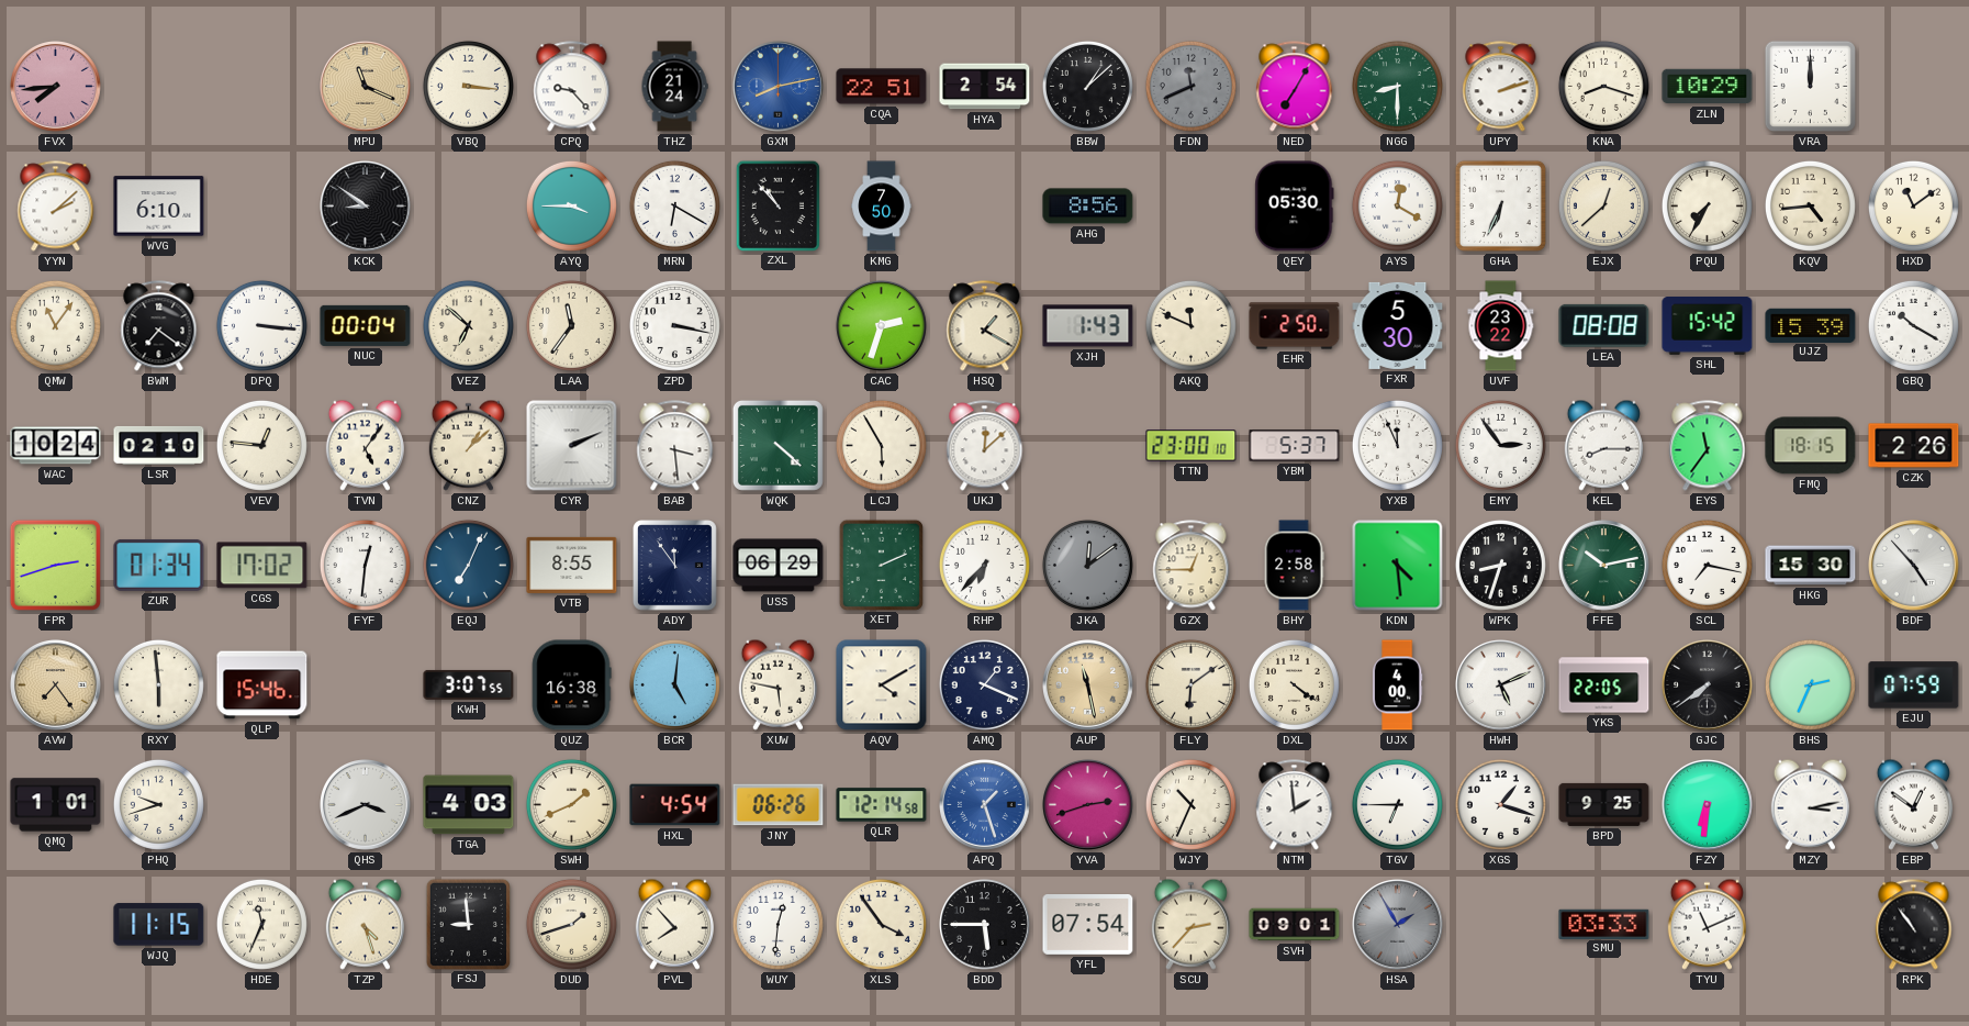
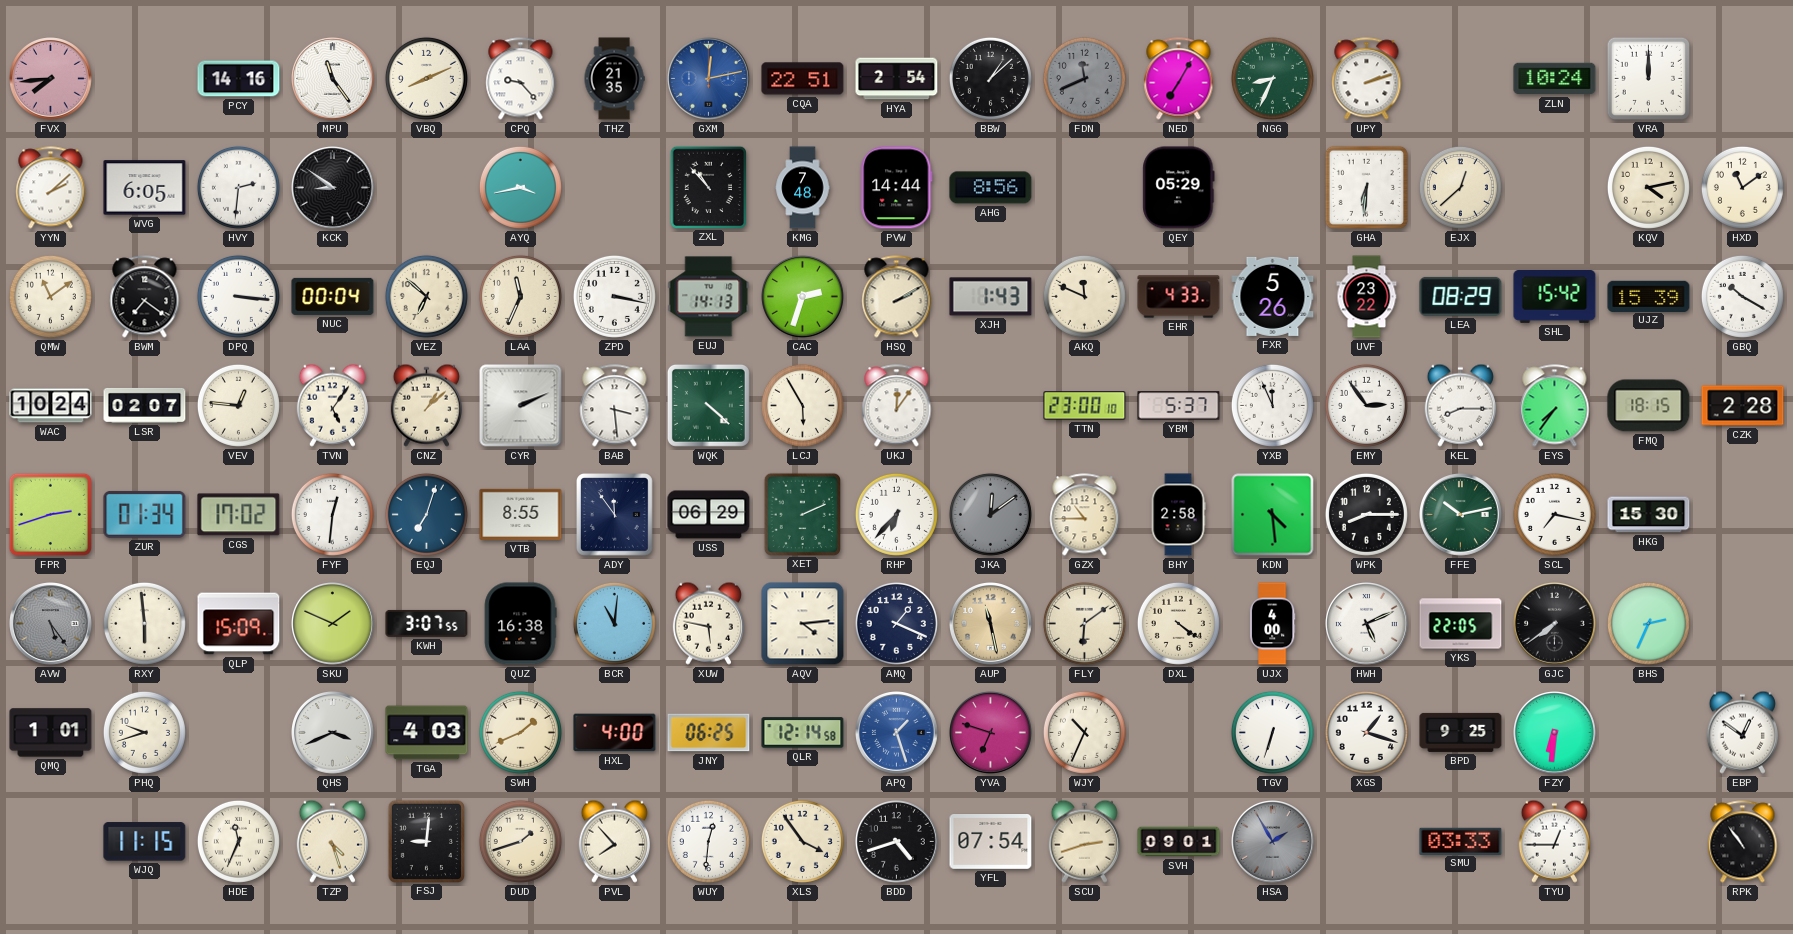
PCY: none -> 14:16 (239, 79)
MPU: 11:19 -> 11:24 (333, 79)
MPU dial: champagne -> white (333, 79)
VBQ: 3:16 -> 8:11 (426, 78)
THZ: 21:24 -> 21:35 (614, 79)
GXM: 8:13 -> 12:13 (709, 79)
NGG: 8:30 -> 8:34 (1272, 78)
KNA: 8:18 -> none (1603, 86)
ZLN: 10:29 -> 10:24 (1555, 79)
WVG: 6:10 -> 6:05 (145, 188)
HVY: none -> 2:31 (238, 187)
AYQ: 3:45 -> 3:43 (520, 187)
MRN: 6:20 -> none (674, 205)
KMG: 7:50 -> 7:48 (803, 188)
PVW: none -> 14:44 (897, 188)
QEY: 05:30 -> 05:29 (1179, 188)
AYS: 12:20 -> none (1397, 205)
GHA: 6:34 -> 6:31 (1366, 187)
PQU: 7:35 -> none (1707, 205)
KQV: 4:44 -> 4:13 (1648, 187)
QMW: 11:06 -> 11:09 (50, 296)
LAA: 11:36 -> 11:34 (520, 296)
EUJ: none -> 14:13 (709, 297)
HSQ: 1:20 -> 2:10 (897, 297)
EHR: 2:50 -> 4:33 (1179, 297)
FXR: 5:30 -> 5:26 (1273, 296)
LEA: 08:08 -> 08:29 (1461, 296)
LSR: 02:10 -> 02:07 (145, 405)
UKJ: 12:08 -> 12:06 (897, 406)
EYS: 11:36 -> 7:36 (1555, 406)
CZK: 2:26 -> 2:28 (1743, 406)
EQJ: 7:04 -> 7:03 (426, 514)
GZX: 12:45 -> 10:45 (1085, 515)
WPK: 8:33 -> 8:15 (1366, 514)
BDF: 4:53 -> none (1914, 566)
AVW: 7:24 -> 5:24 (51, 624)
AVW dial: champagne -> grey (51, 624)
QLP: 15:46 -> 15:09 (239, 624)
SKU: none -> 1:49 (333, 624)
BCR: 5:01 -> 11:01 (614, 623)
AQV: 4:10 -> 4:14 (803, 624)
EJU: 07:59 -> none (1914, 685)
HXL: 4:54 -> 4:00 (615, 733)
JNY: 06:26 -> 06:25 (709, 733)
YVA: 2:42 -> 6:48 (991, 733)
NTM: 1:59 -> none (1295, 805)
TGV: 6:45 -> 6:33 (1272, 732)
MZY: 3:13 -> none (1810, 804)
FSJ: 8:59 -> 9:01 (426, 841)
BDD: 5:45 -> 4:42 (897, 842)
SCU: 2:37 -> 2:42 (1084, 841)
TYU: 11:11 -> 12:45 (1554, 841)
